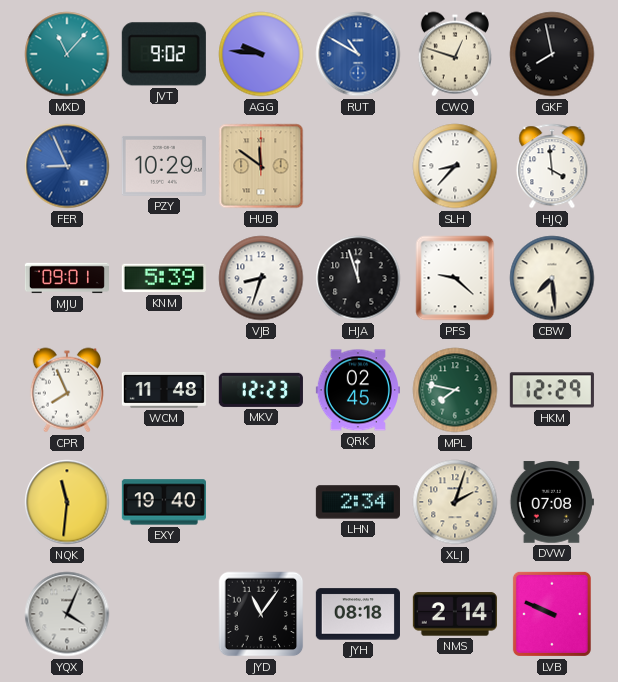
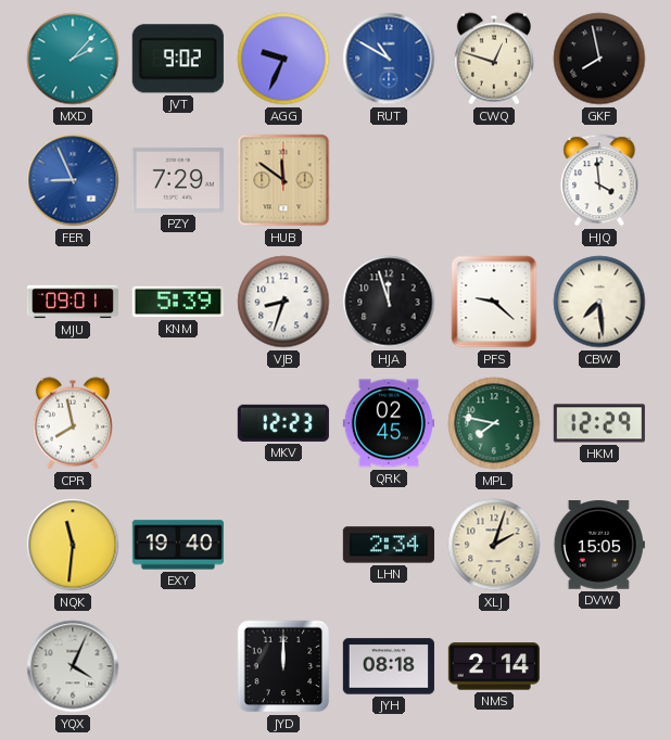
MXD: 11:07 -> 2:07 (73, 59)
AGG: 9:46 -> 9:34 (283, 59)
PZY: 10:29 -> 7:29 (178, 180)
SLH: 8:37 -> none (455, 166)
CPR: 7:56 -> 7:58 (73, 423)
WCM: 11:48 -> none (164, 391)
DVW: 07:08 -> 15:05 (599, 545)
JYD: 11:06 -> 12:00 (283, 666)
LVB: 9:49 -> none (552, 614)
